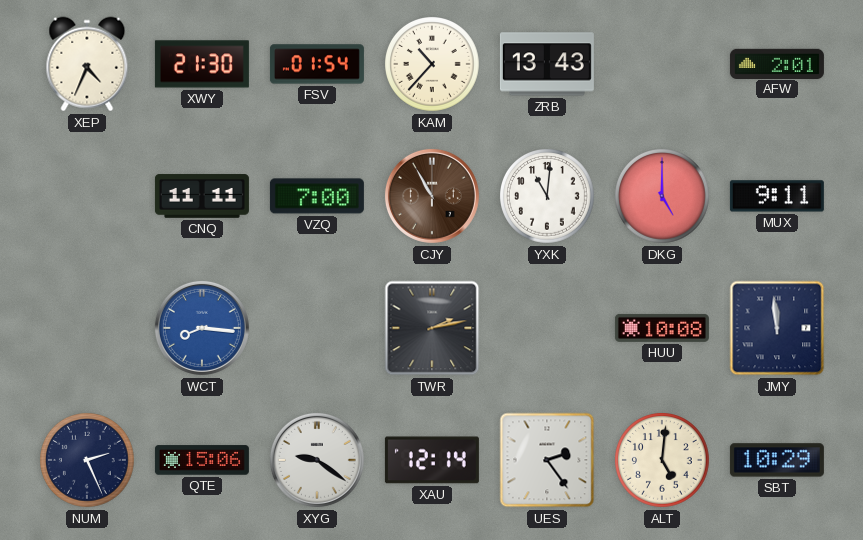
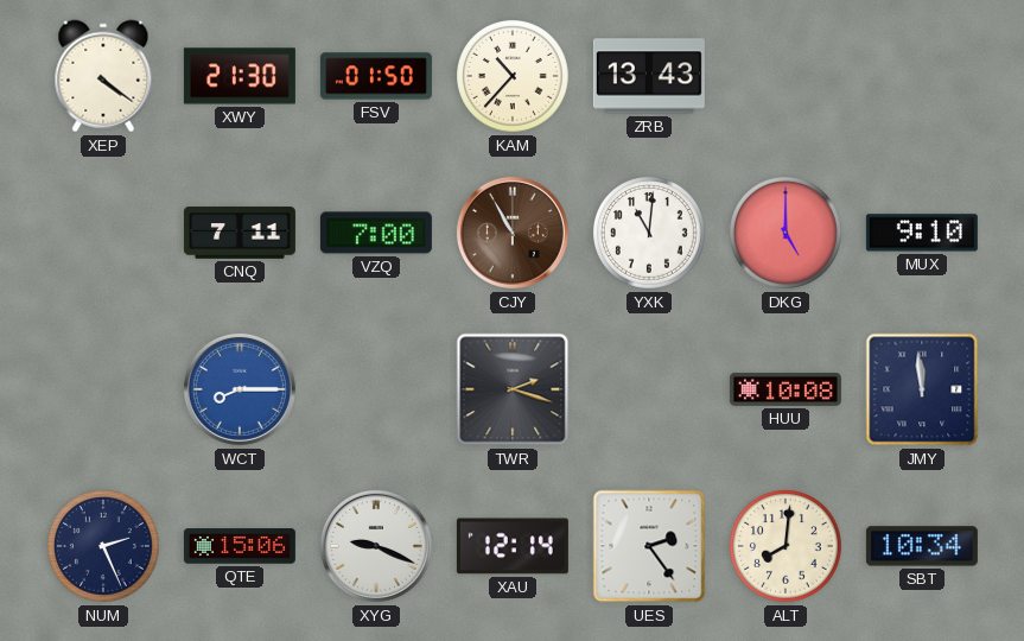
XEP: 4:34 -> 4:21 (103, 76)
FSV: 01:54 -> 01:50 (376, 76)
AFW: 2:01 -> none (777, 63)
CNQ: 11:11 -> 7:11 (240, 233)
MUX: 9:11 -> 9:10 (922, 233)
WCT: 8:16 -> 8:15 (240, 389)
TWR: 2:13 -> 2:18 (513, 389)
XYG: 9:21 -> 9:19 (376, 546)
ALT: 5:01 -> 8:01 (787, 547)
SBT: 10:29 -> 10:34 (922, 546)
